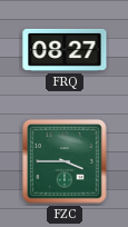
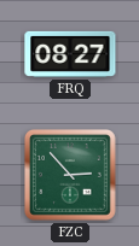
FZC: 3:45 -> 2:53 (70, 175)
